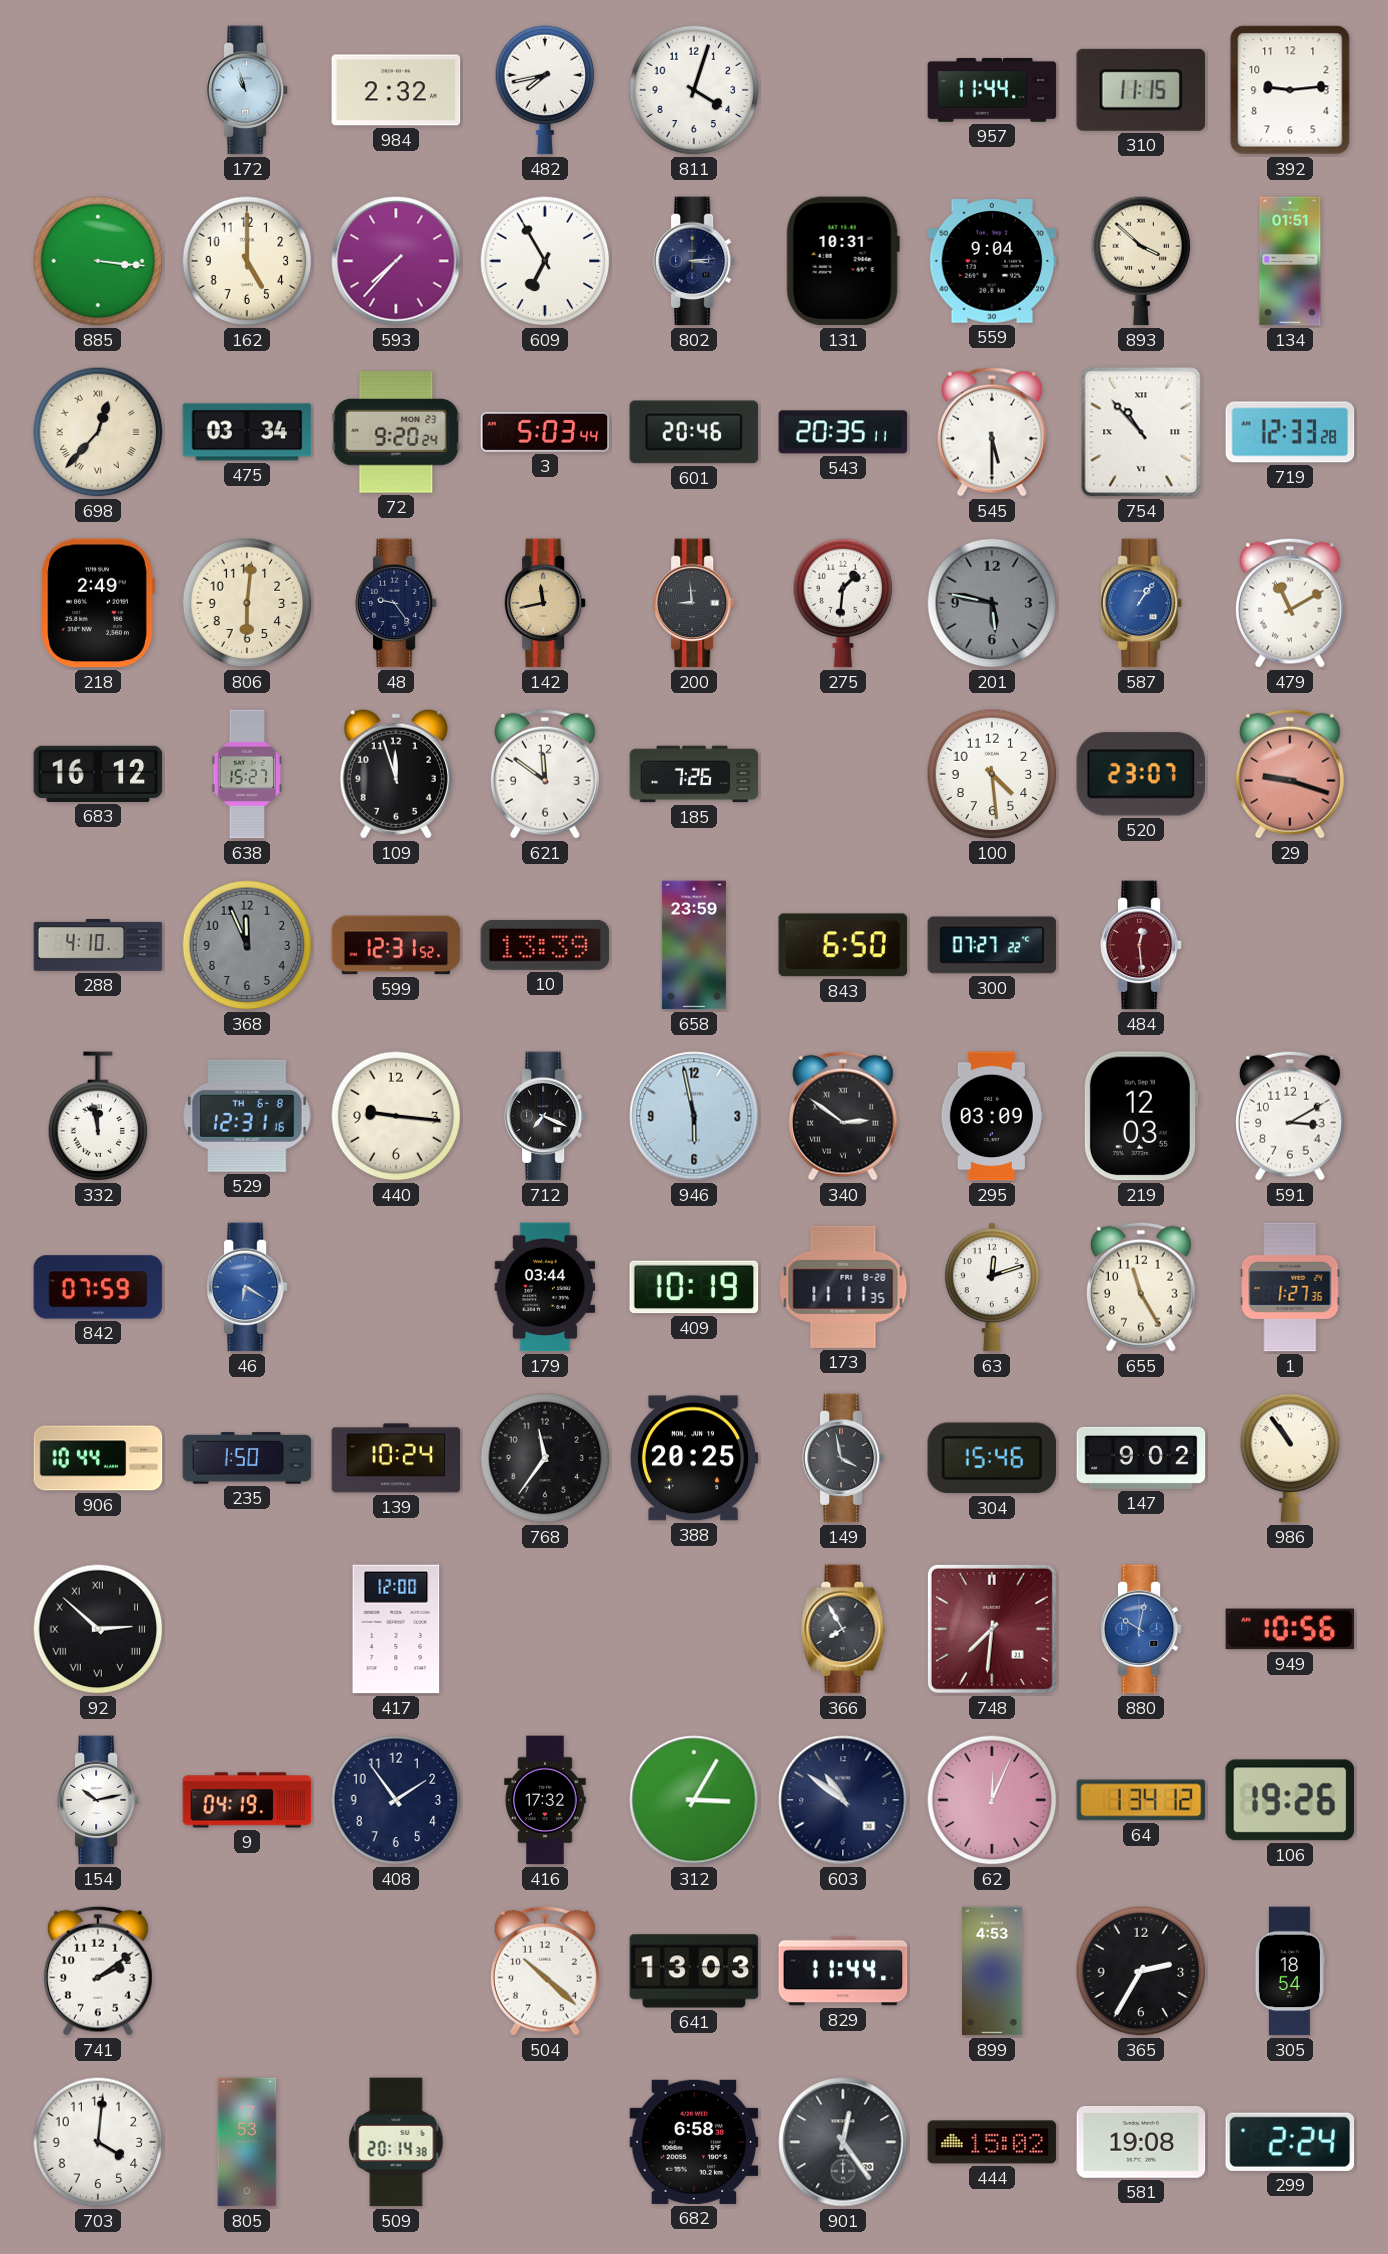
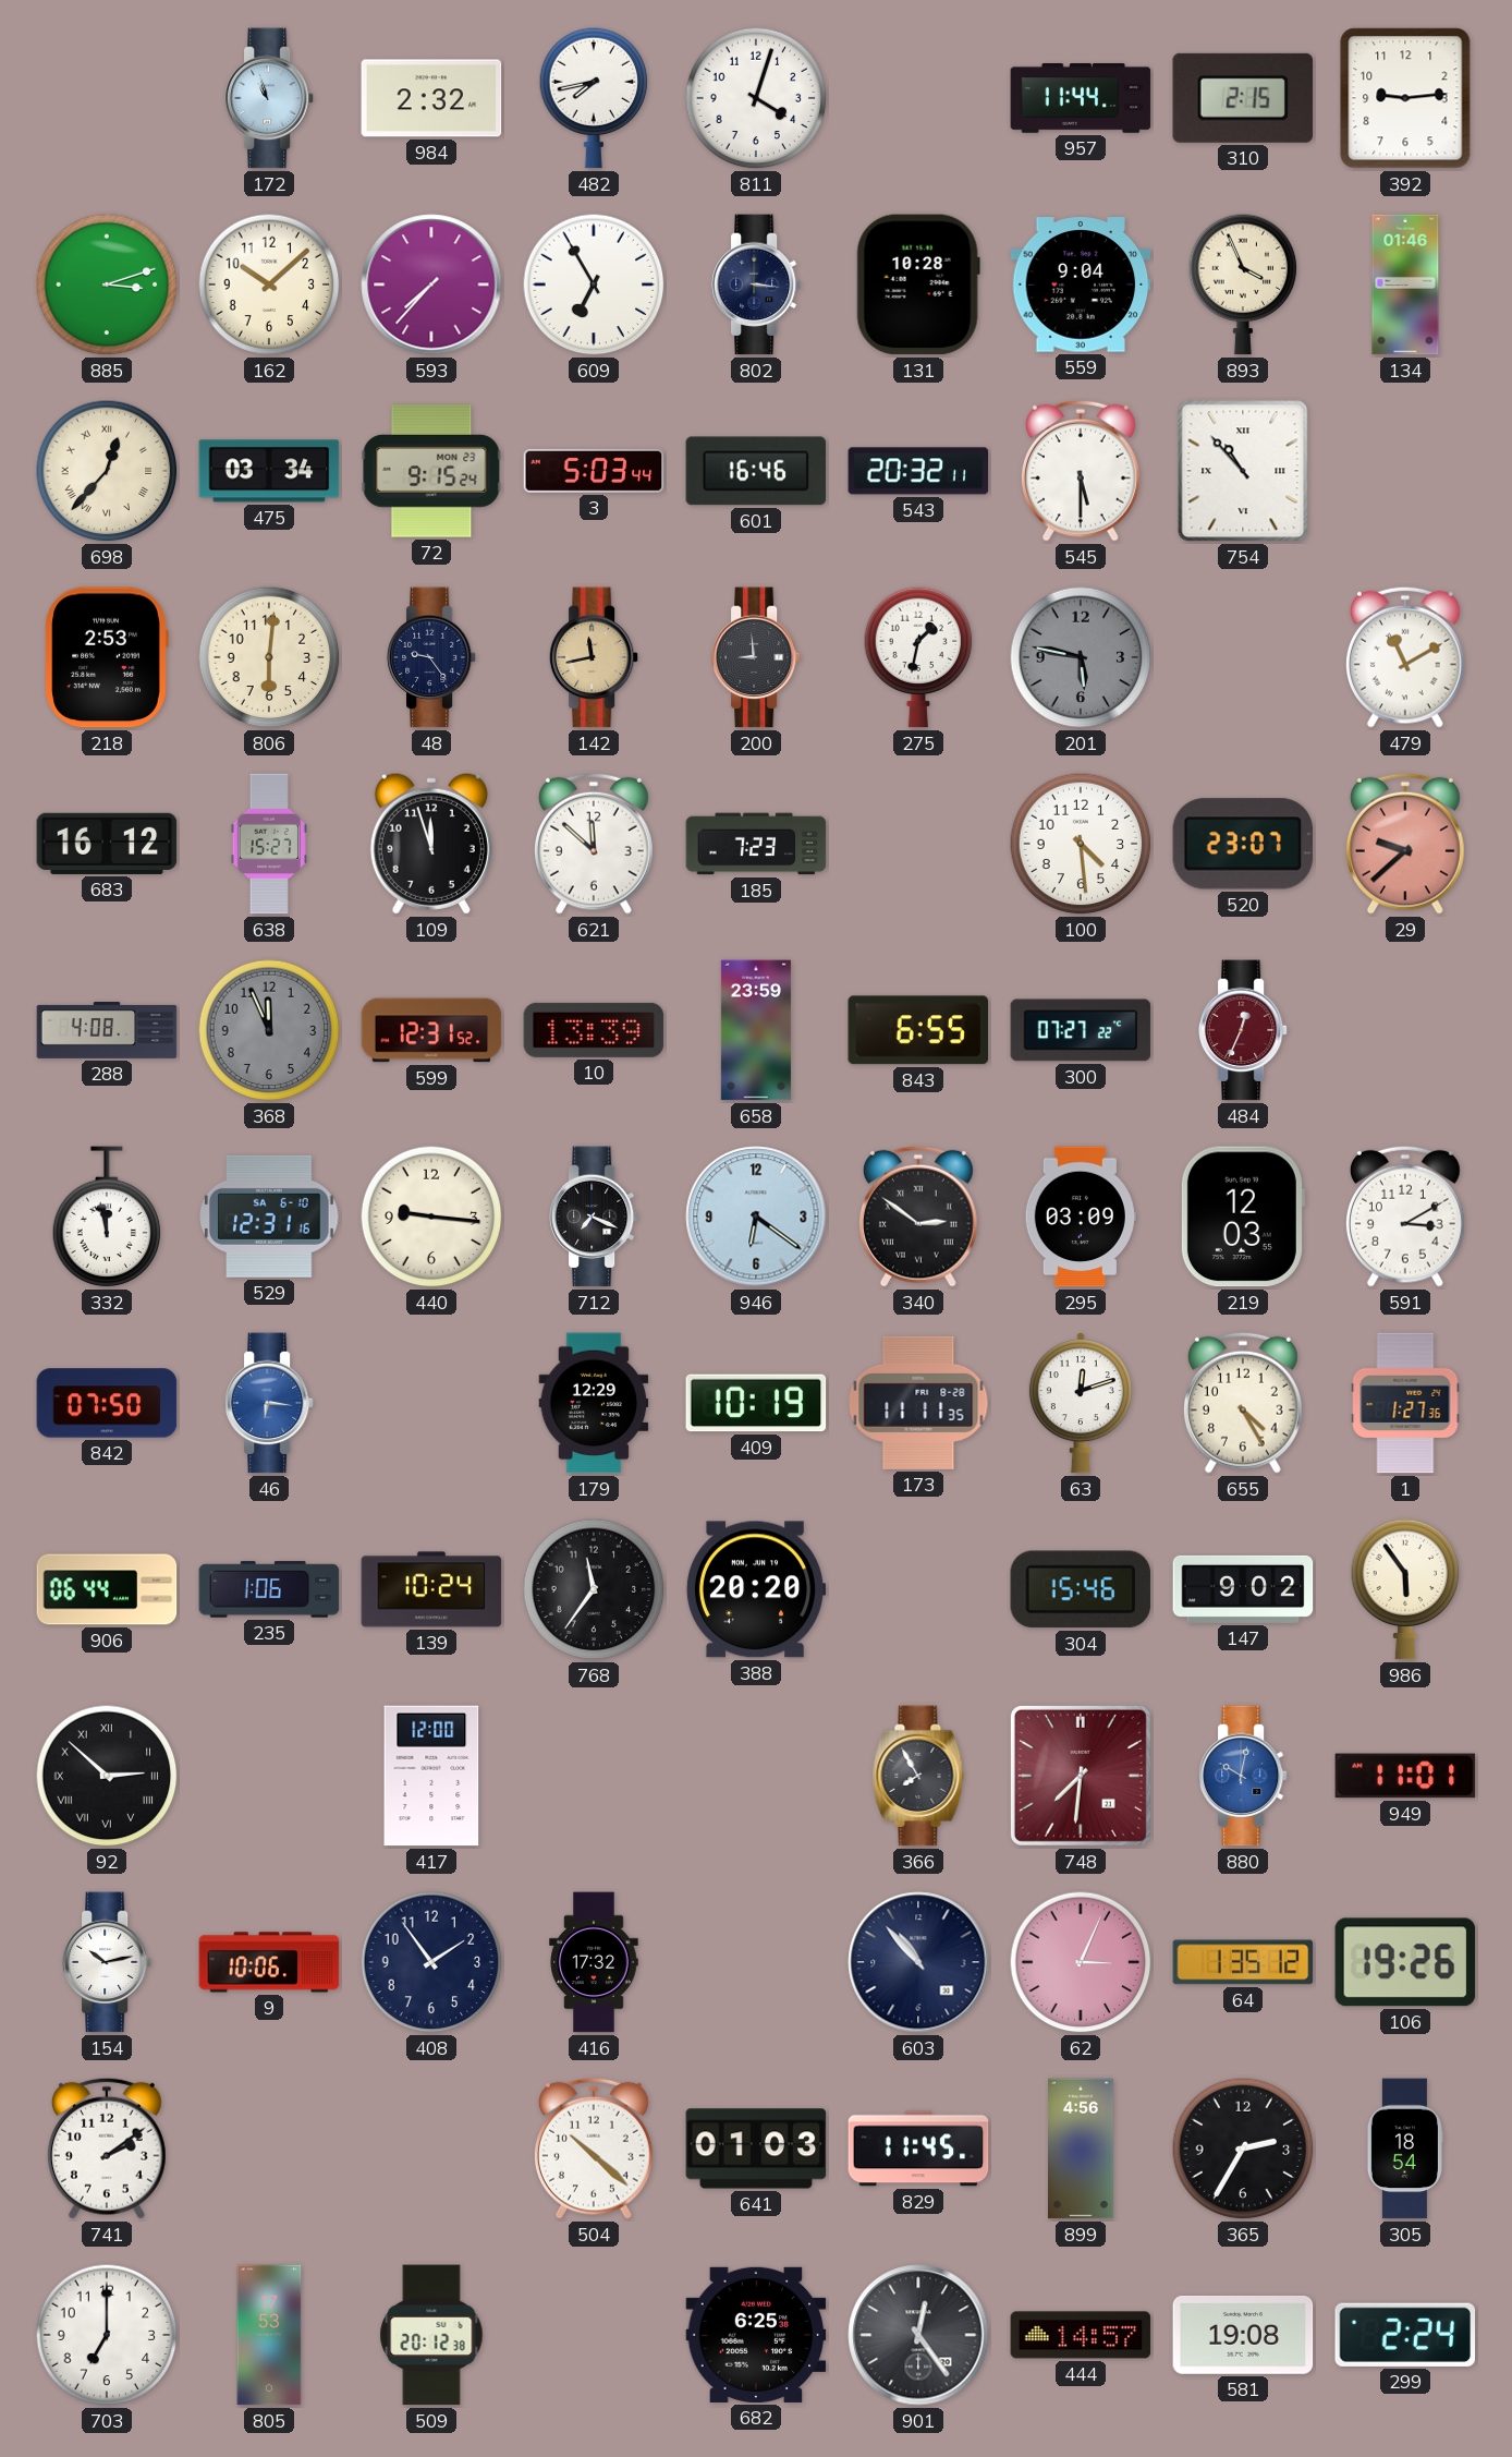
310: 11:15 -> 2:15 (1243, 98)
885: 3:16 -> 3:12 (107, 285)
162: 5:00 -> 10:08 (269, 285)
802: 3:14 -> 3:16 (756, 285)
131: 10:31 -> 10:28 (918, 285)
893: 3:52 -> 3:56 (1243, 285)
134: 01:51 -> 01:46 (1405, 285)
72: 9:20 -> 9:15 (431, 471)
601: 20:46 -> 16:46 (756, 471)
543: 20:35 -> 20:32 (918, 471)
719: 12:33 -> none (1290, 432)
218: 2:49 -> 2:53 (107, 657)
275: 1:31 -> 1:32 (918, 657)
587: 1:06 -> none (1141, 603)
621: 11:51 -> 11:52 (594, 844)
185: 7:26 -> 7:23 (756, 844)
29: 9:18 -> 9:38 (1405, 844)
288: 4:10 -> 4:08 (107, 1031)
843: 6:50 -> 6:55 (918, 1030)
484: 12:29 -> 12:34 (1243, 1030)
529 date: TH 6-8 -> SA 6-10 (269, 1217)
946: 5:58 -> 6:21 (756, 1217)
842: 07:59 -> 07:50 (107, 1403)
46: 6:20 -> 6:16 (269, 1403)
179: 03:44 -> 12:29 (594, 1403)
655: 11:25 -> 4:25 (1243, 1403)
906: 10:44 -> 06:44 (107, 1589)
235: 1:50 -> 1:06 (269, 1589)
388: 20:25 -> 20:20 (756, 1589)
149: 3:58 -> none (843, 1458)
986: 10:54 -> 5:54 (1405, 1589)
949: 10:56 -> 11:01 (1405, 1776)
9: 04:19 -> 10:06 (269, 1962)
312: 3:05 -> none (694, 1800)
603: 10:51 -> 10:53 (918, 1962)
62: 12:04 -> 3:04 (1081, 1962)
64: 1:34 -> 1:35 (1243, 1962)
641: 13:03 -> 01:03 (756, 2149)
829: 11:44 -> 11:45 (918, 2149)
899: 4:53 -> 4:56 (1081, 2149)
703: 4:01 -> 7:00 (107, 2335)
509: 20:14 -> 20:12 (431, 2335)
682: 6:58 -> 6:25 (756, 2335)
444: 15:02 -> 14:57 (1081, 2335)
